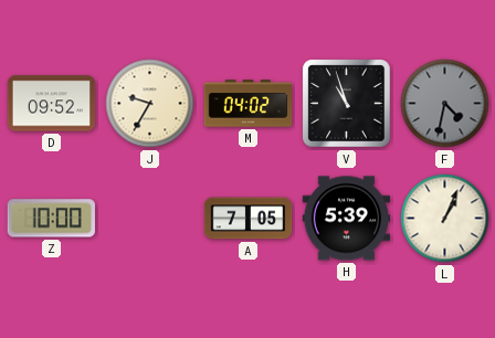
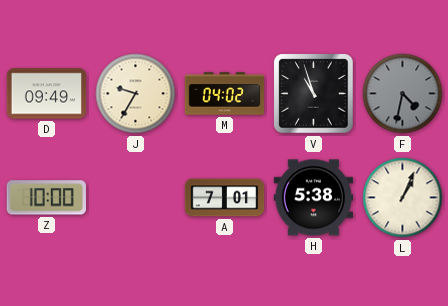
D: 09:52 -> 09:49 (47, 94)
A: 7:05 -> 7:01 (225, 198)
H: 5:39 -> 5:38 (314, 198)
